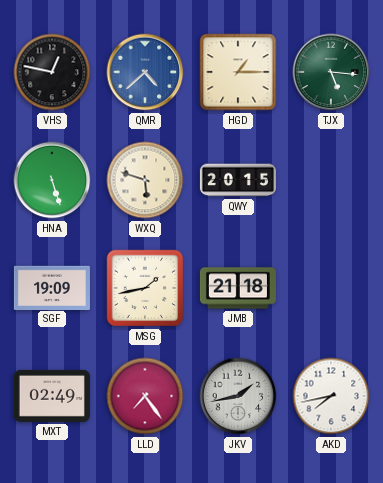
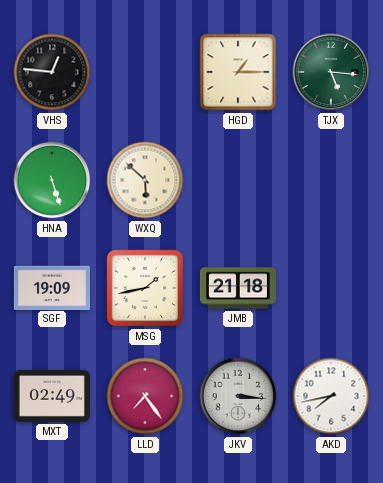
VHS: 12:47 -> 12:46 (52, 72)
QMR: 4:38 -> none (145, 72)
WXQ: 5:48 -> 5:52 (145, 180)
QWY: 20:15 -> none (238, 180)
JKV: 1:43 -> 3:16 (238, 396)
